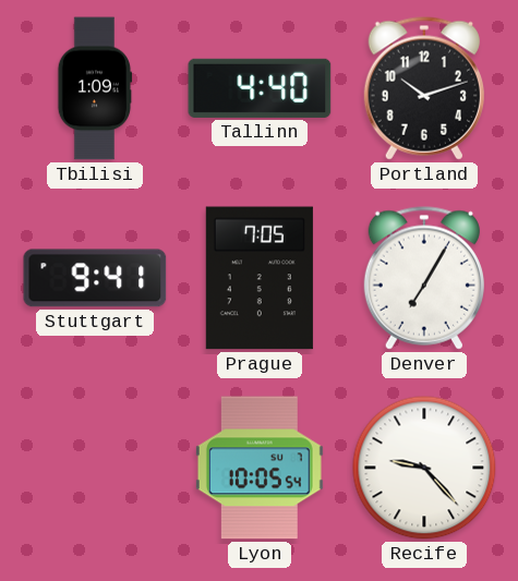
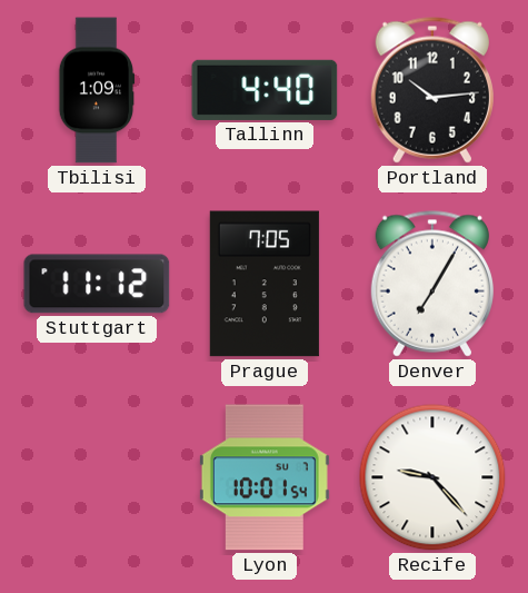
Portland: 10:12 -> 10:14 (432, 90)
Stuttgart: 9:41 -> 11:12 (97, 284)
Lyon: 10:05 -> 10:01 (265, 477)
